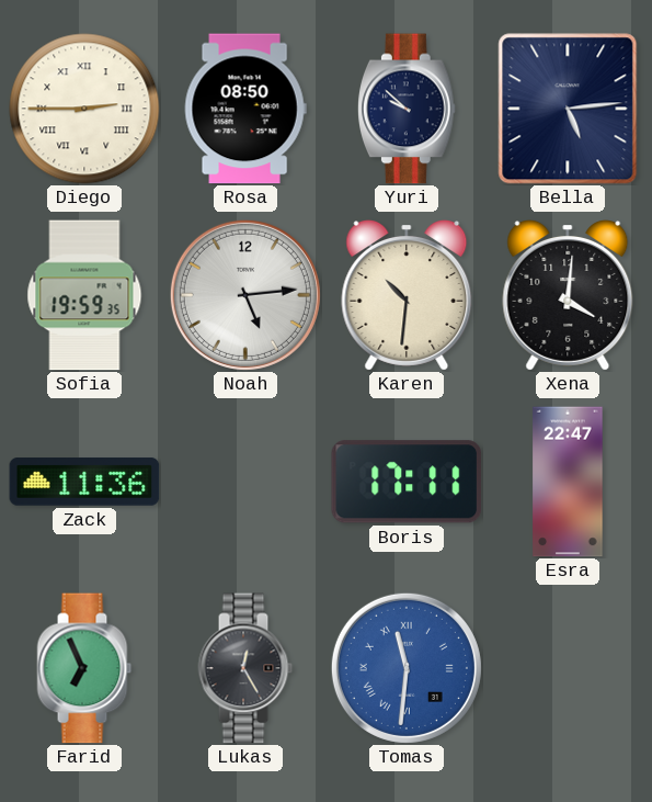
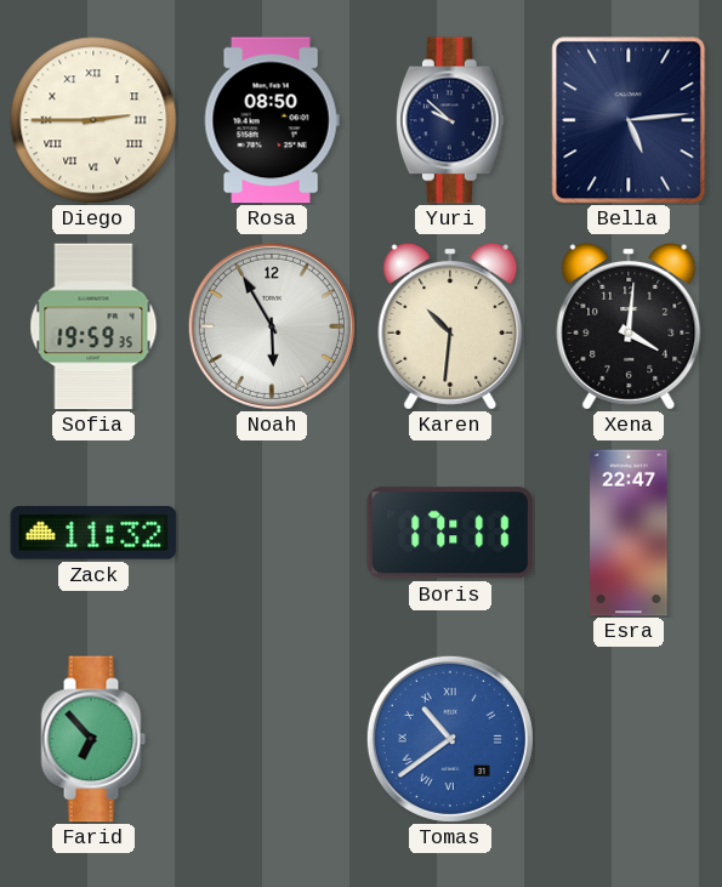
Noah: 5:14 -> 5:55 (272, 326)
Zack: 11:36 -> 11:32 (93, 533)
Farid: 6:56 -> 6:53 (93, 739)
Lukas: 12:25 -> none (245, 668)
Tomas: 11:31 -> 10:39 (450, 739)
